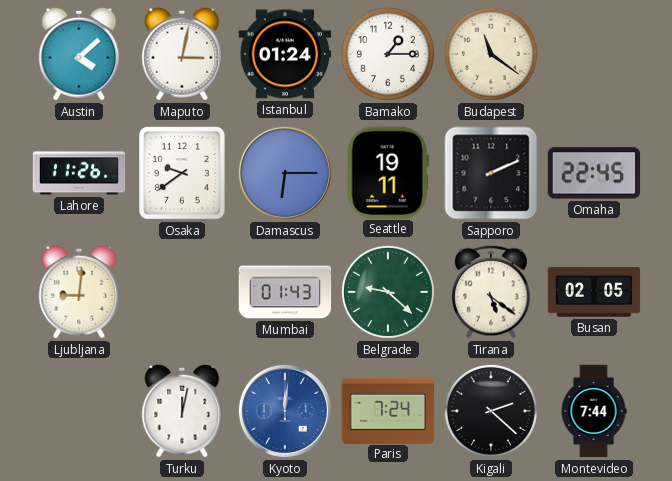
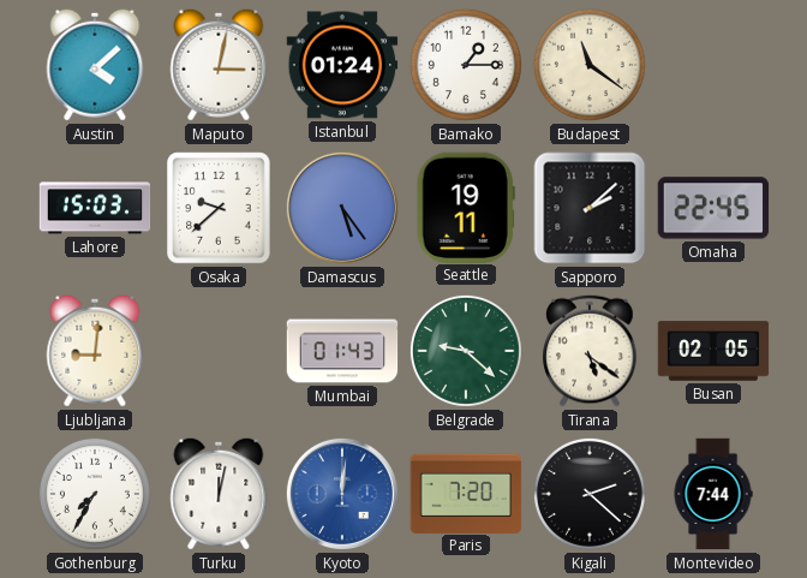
Lahore: 11:26 -> 15:03 (95, 208)
Osaka: 9:39 -> 9:38 (219, 208)
Damascus: 6:15 -> 5:24 (342, 208)
Sapporo: 2:11 -> 2:08 (590, 208)
Gothenburg: none -> 7:35 (95, 494)
Paris: 7:24 -> 7:20 (466, 493)
